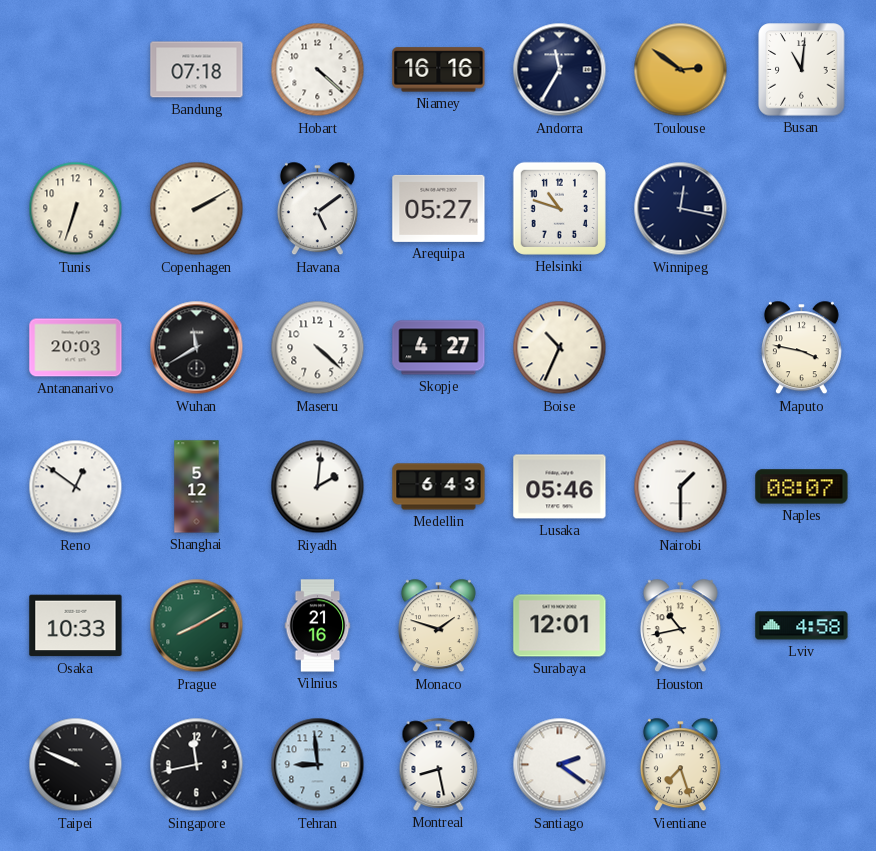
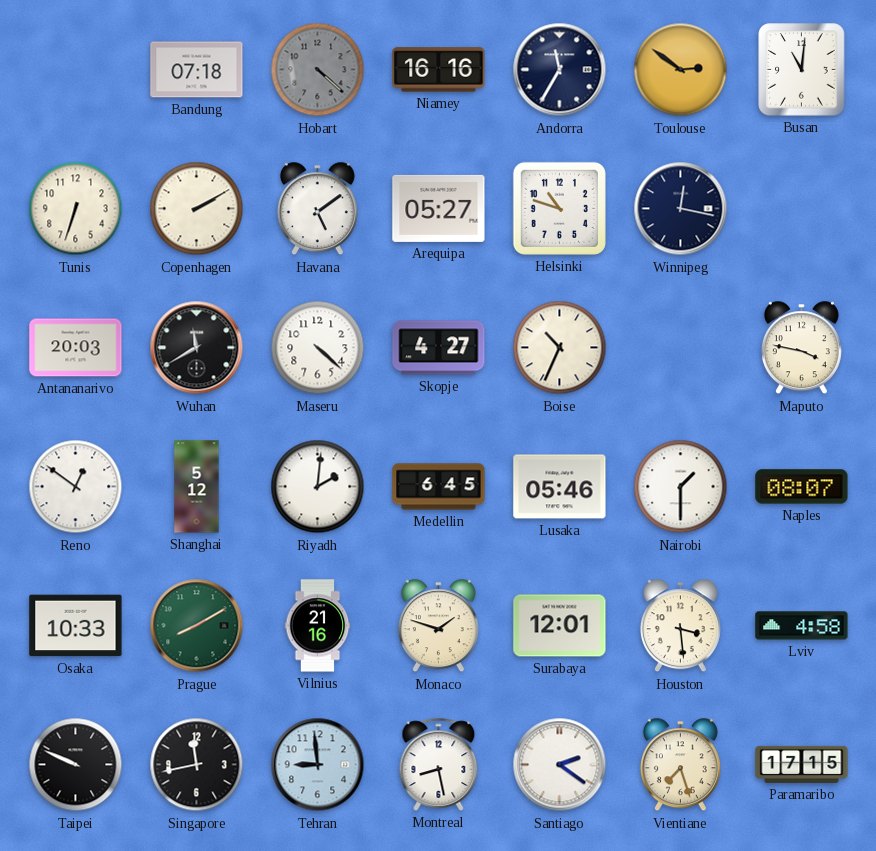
Hobart dial: white -> grey (318, 70)
Medellin: 6:43 -> 6:45 (439, 487)
Houston: 10:43 -> 3:29 (680, 626)
Paramaribo: none -> 17:15 (802, 764)
